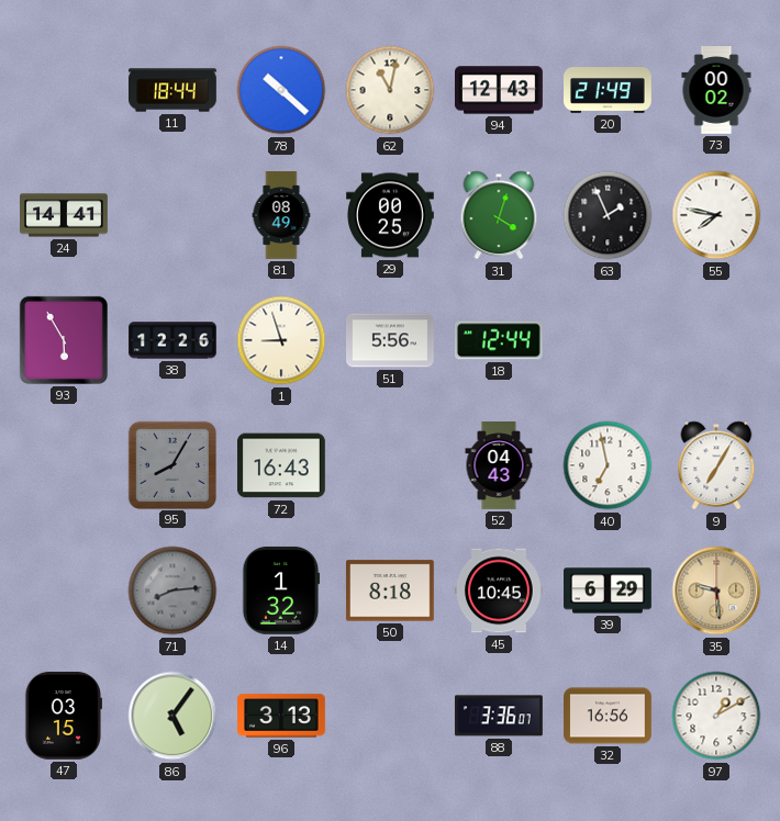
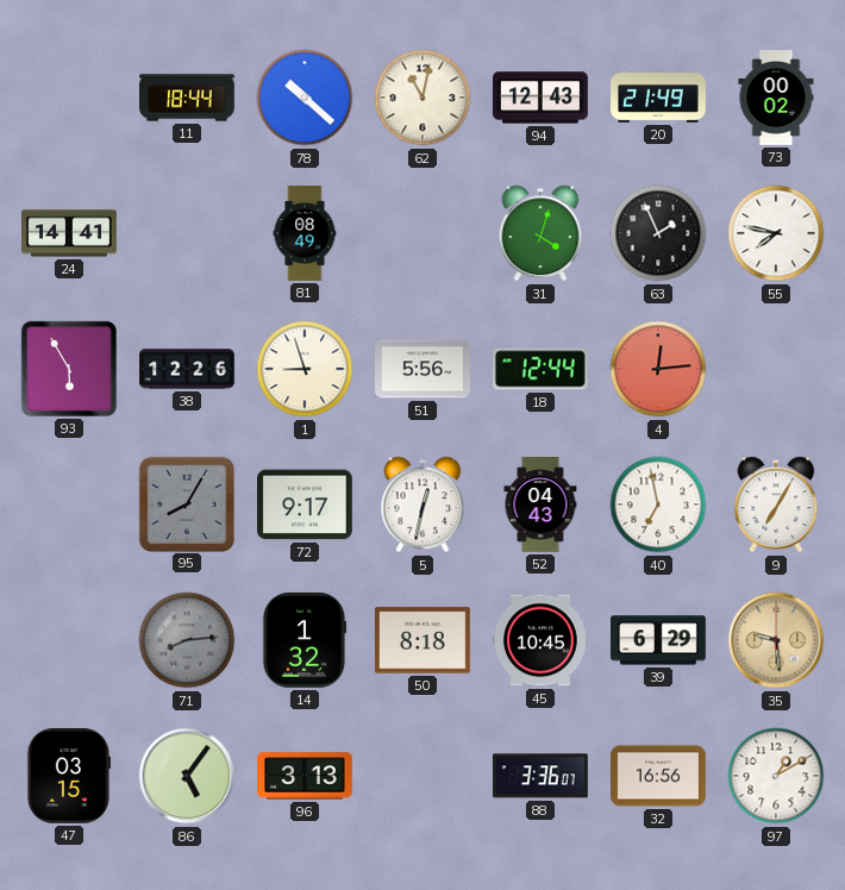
29: 00:25 -> none (391, 215)
4: none -> 12:14 (658, 369)
72: 16:43 -> 9:17 (306, 504)
5: none -> 12:32 (422, 504)
